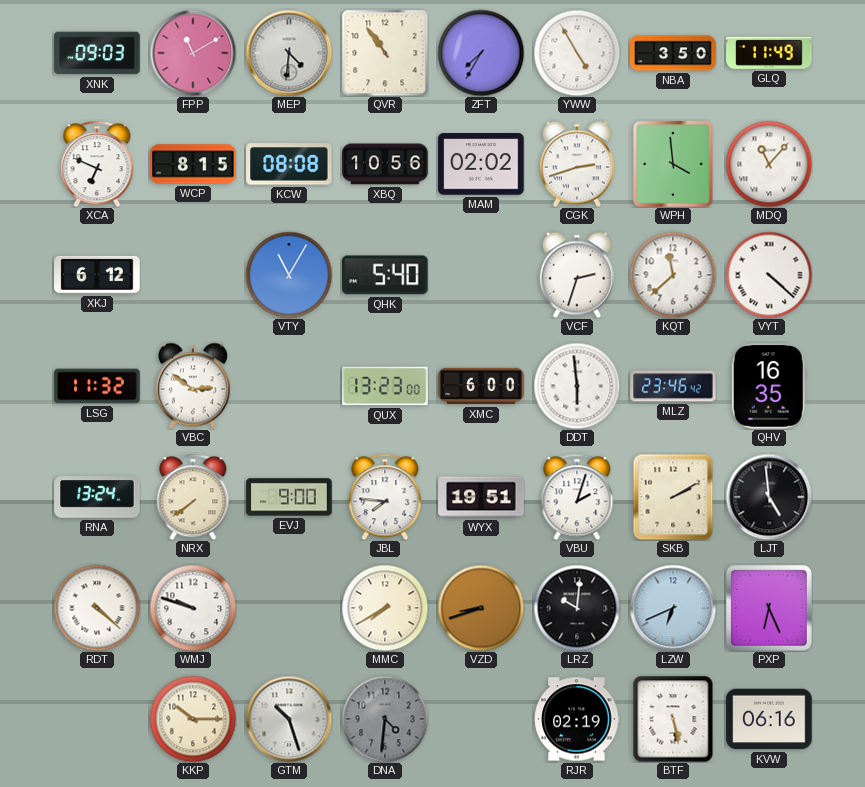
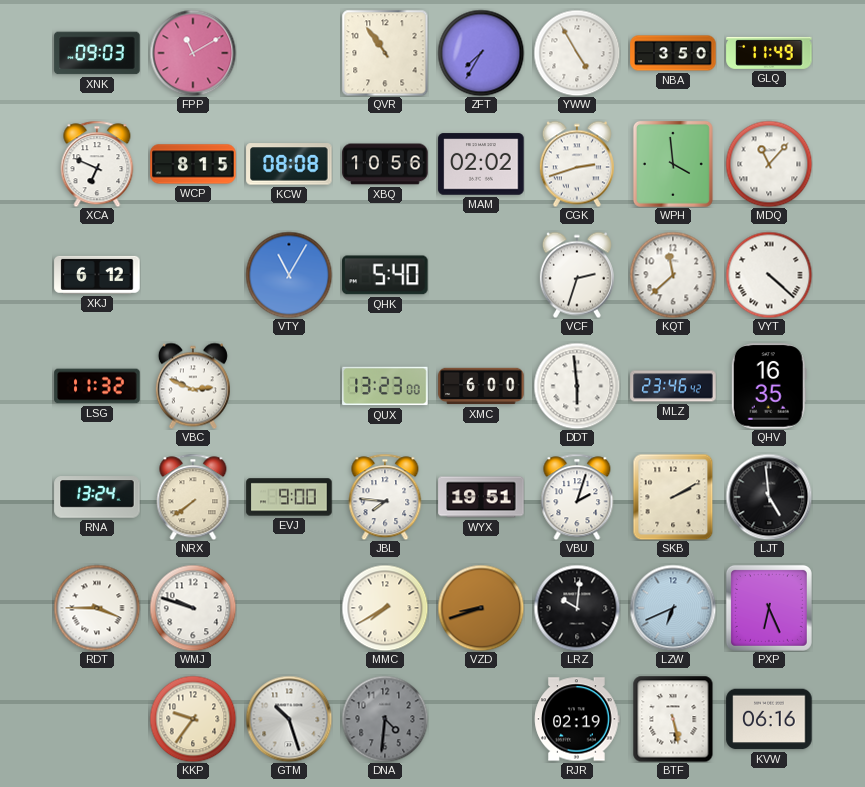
MEP: 4:31 -> none (289, 53)
VBC: 2:51 -> 2:49 (193, 386)
RDT: 4:22 -> 3:45 (97, 608)
KKP: 10:15 -> 9:36 (193, 719)
